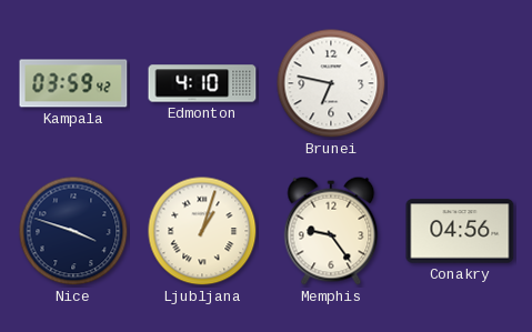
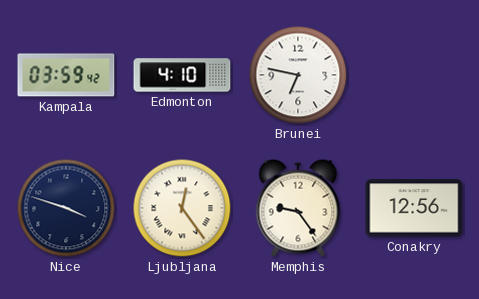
Ljubljana: 1:03 -> 12:24 (182, 208)
Conakry: 04:56 -> 12:56 (414, 208)
